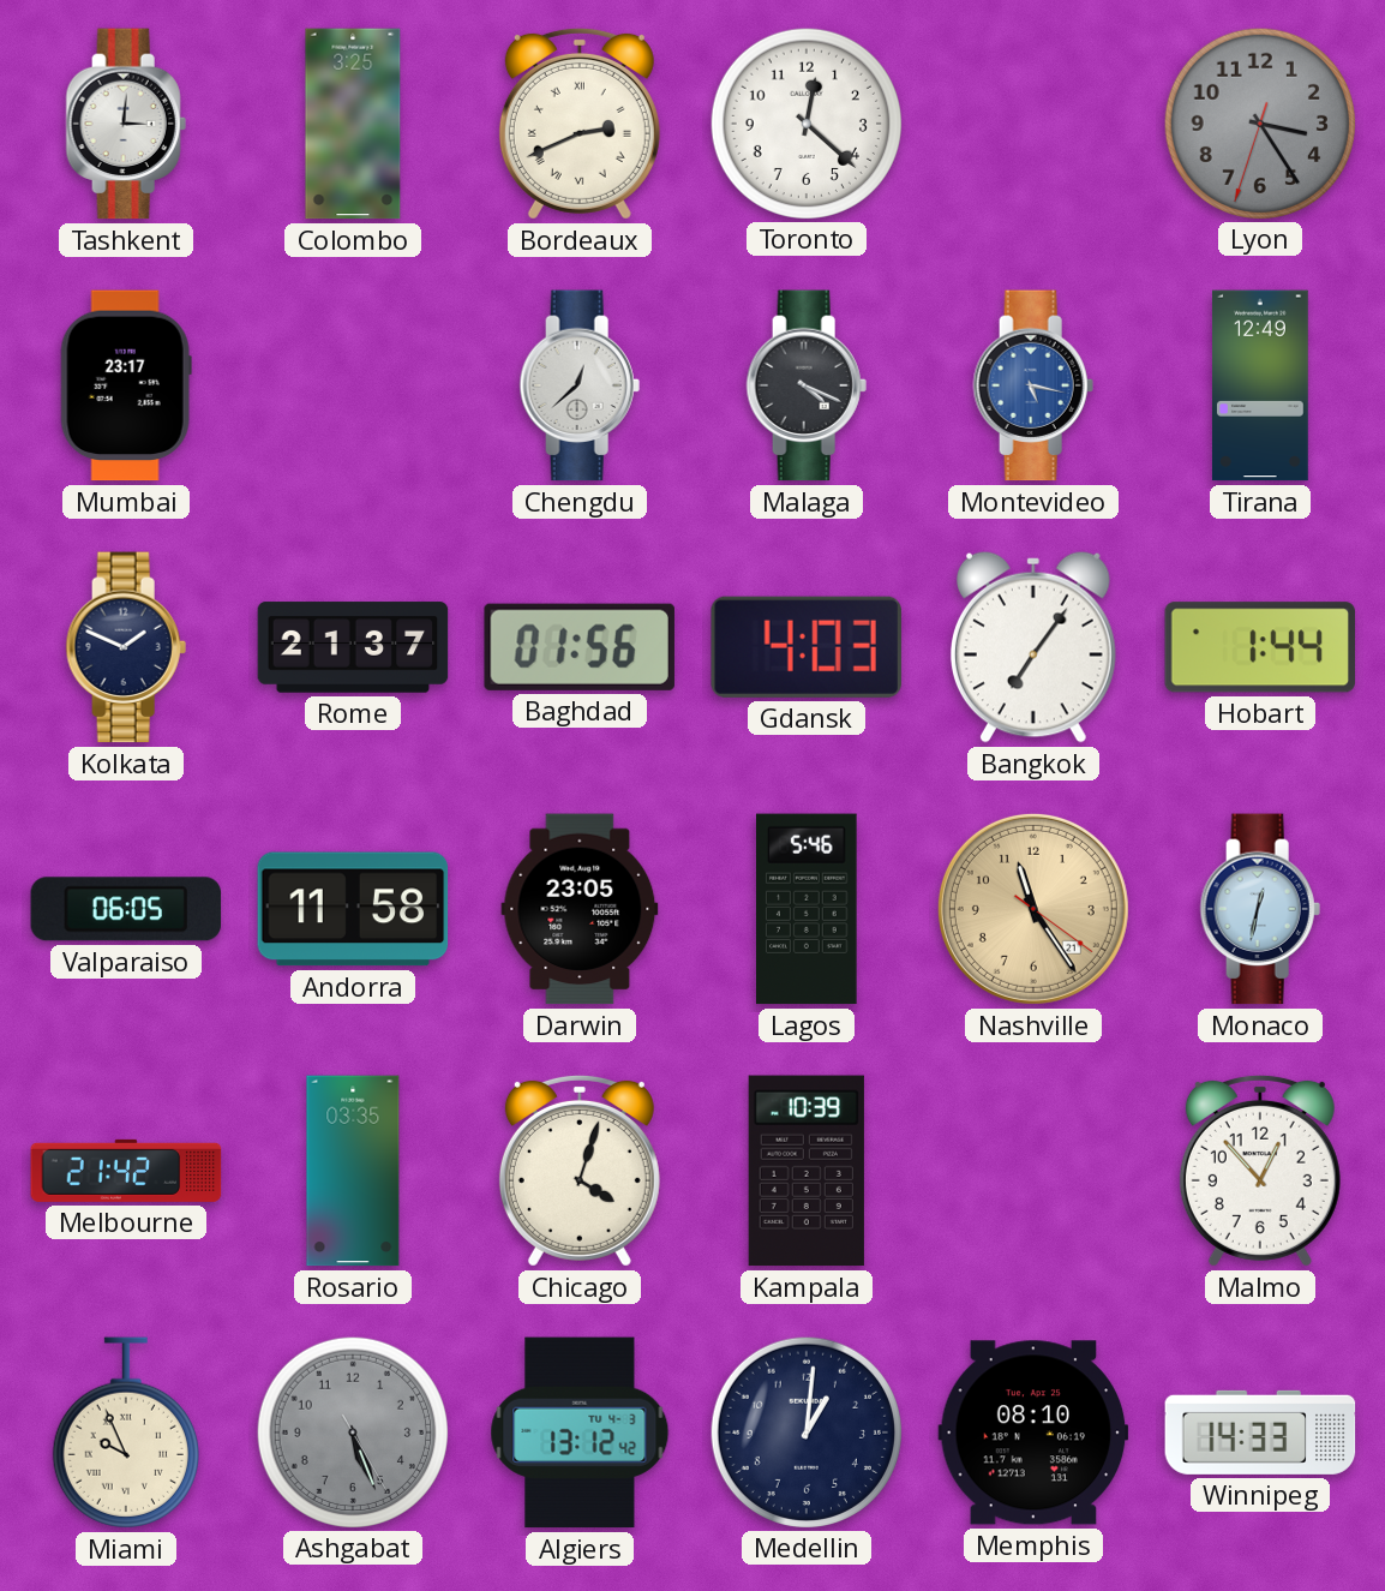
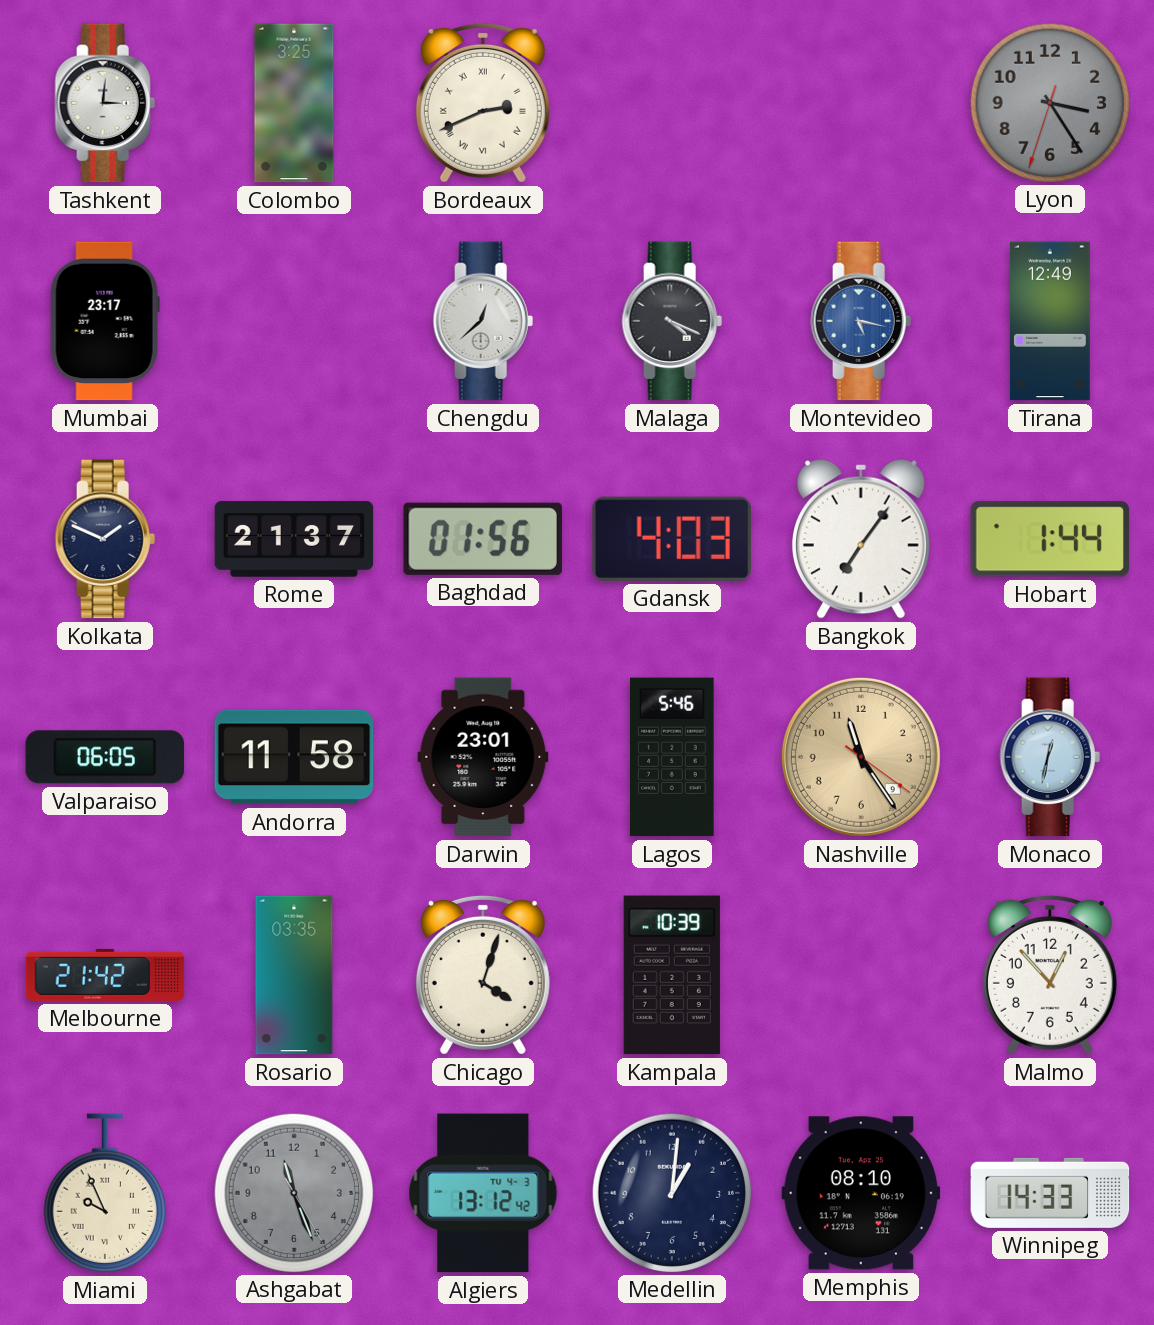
Toronto: 12:22 -> none (805, 122)
Darwin: 23:05 -> 23:01 (483, 757)
Nashville date: 21 -> 9 (861, 757)
Ashgabat: 5:26 -> 11:26 (293, 1192)
